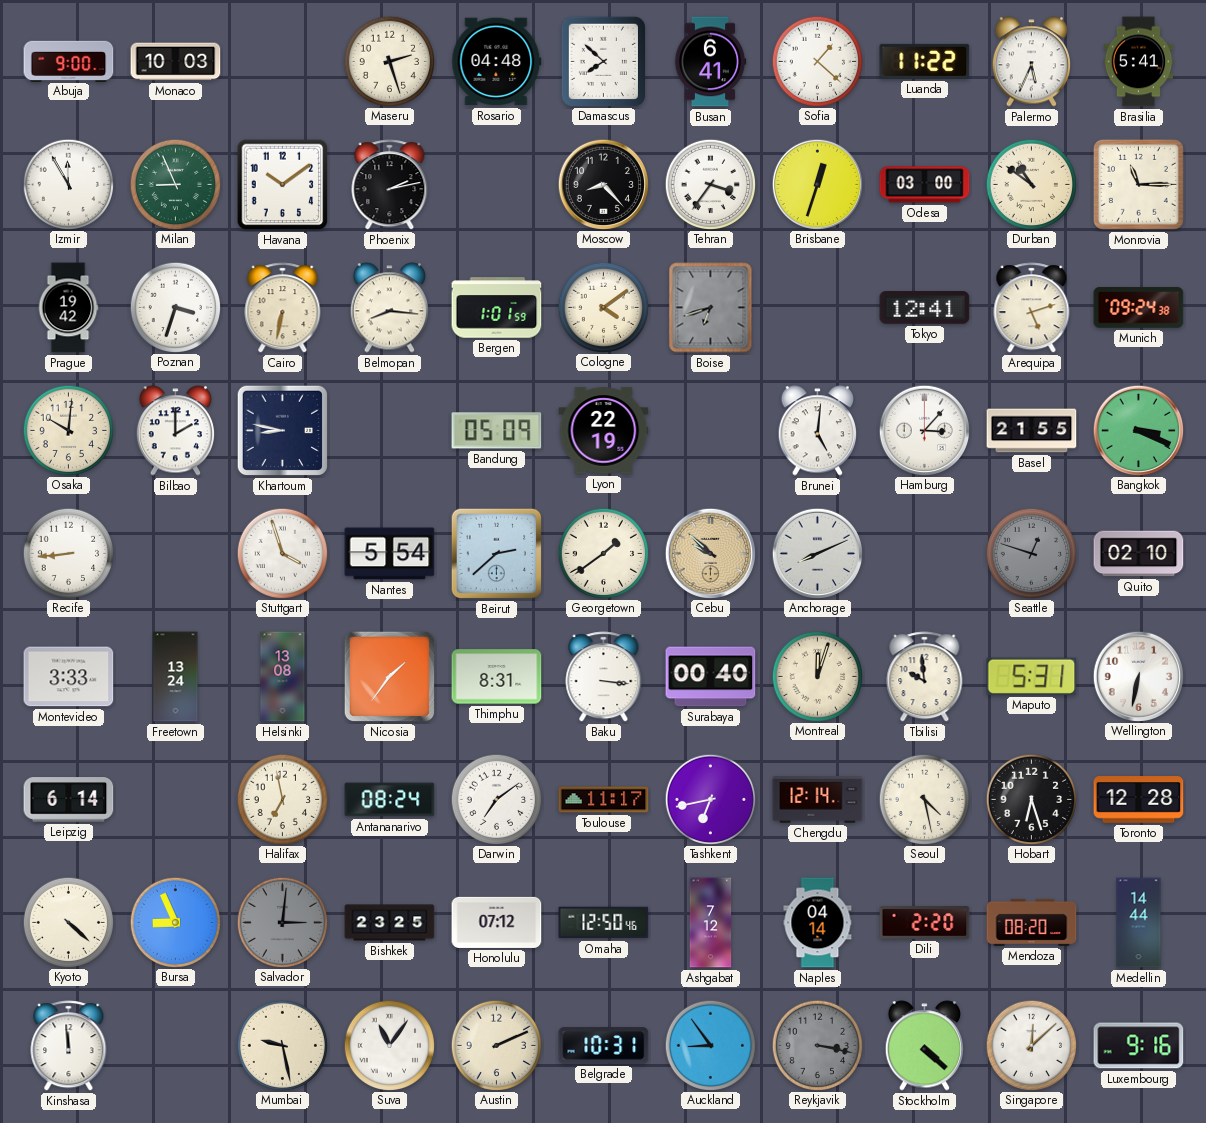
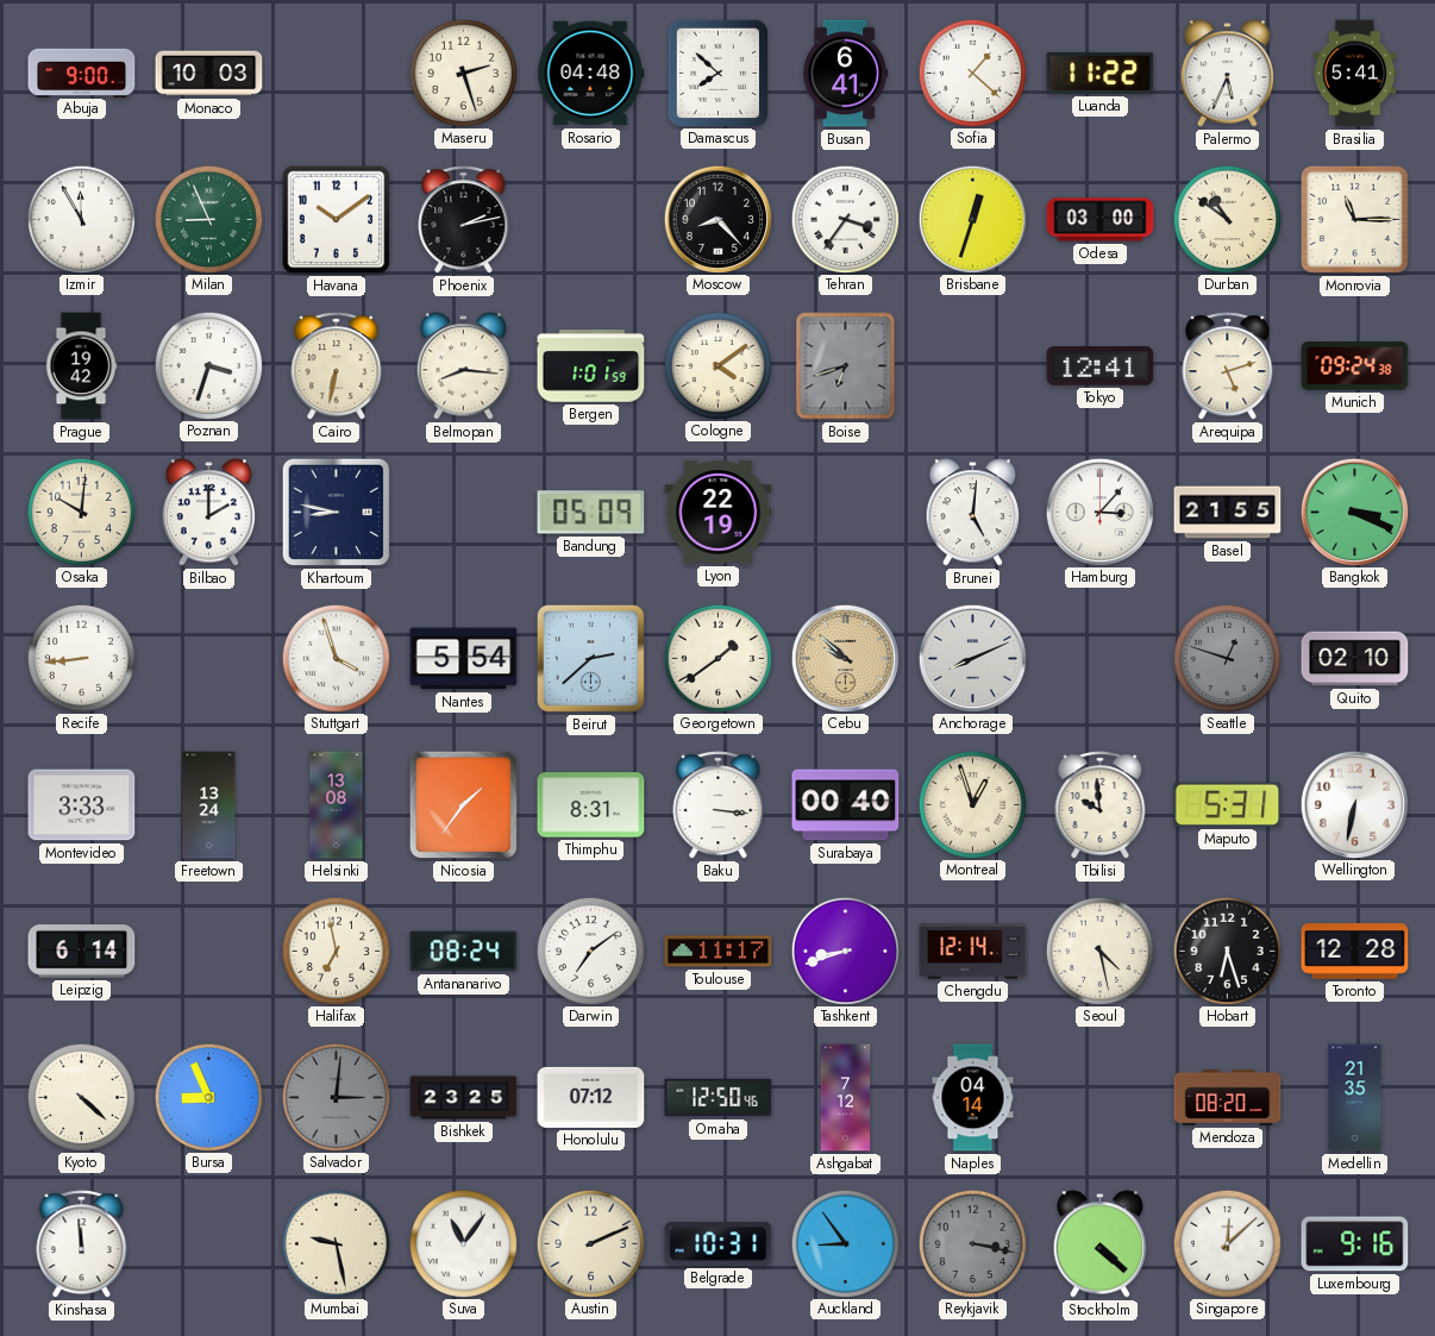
Montreal: 12:03 -> 12:57 (972, 804)
Tashkent: 6:43 -> 8:42 (845, 951)
Dili: 2:20 -> none (925, 923)
Medellin: 14:44 -> 21:35 (1355, 1098)
